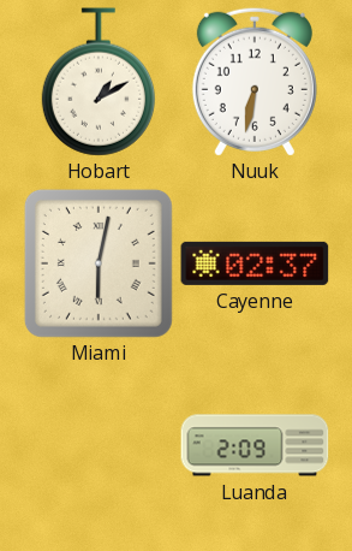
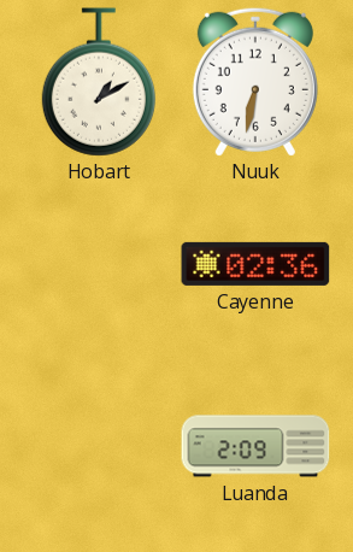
Miami: 6:02 -> none (99, 263)
Cayenne: 02:37 -> 02:36 (255, 264)
